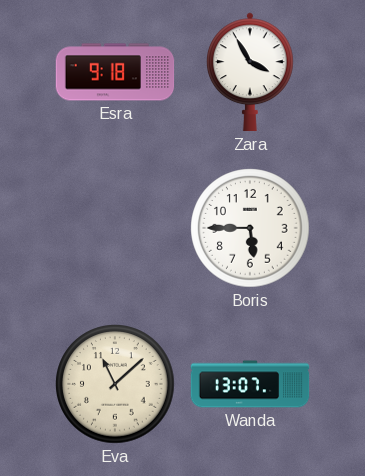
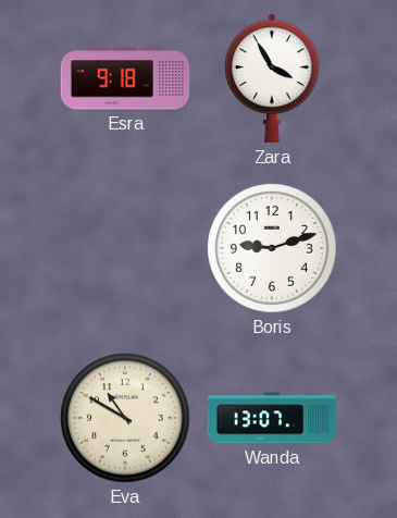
Boris: 5:45 -> 9:12 (272, 248)
Eva: 11:08 -> 10:50 (125, 418)
